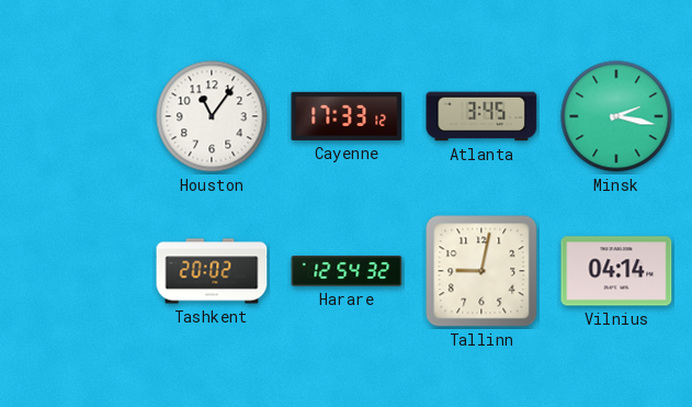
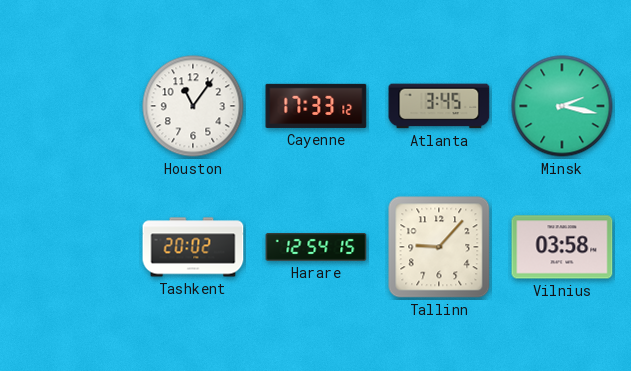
Harare: 12:54:32 -> 12:54:15 (316, 248)
Tallinn: 9:02 -> 9:07 (439, 247)
Vilnius: 04:14 -> 03:58 (562, 247)
